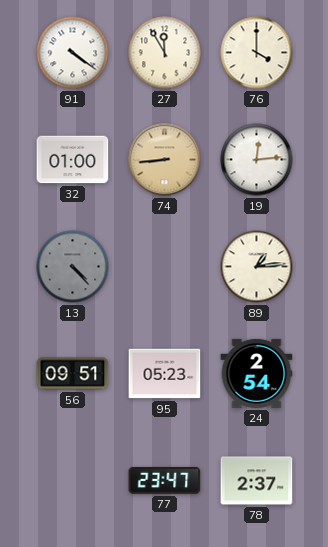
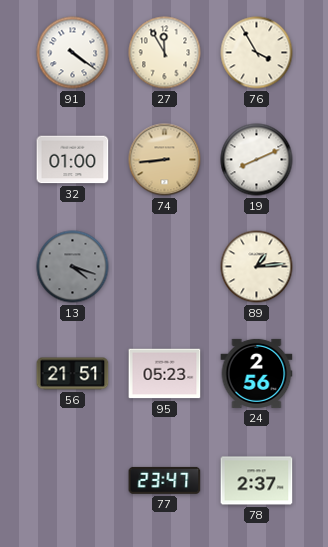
76: 4:00 -> 3:55 (257, 53)
19: 12:14 -> 8:11 (257, 160)
13: 4:23 -> 4:18 (73, 267)
56: 09:51 -> 21:51 (73, 374)
24: 2:54 -> 2:56 (257, 373)
